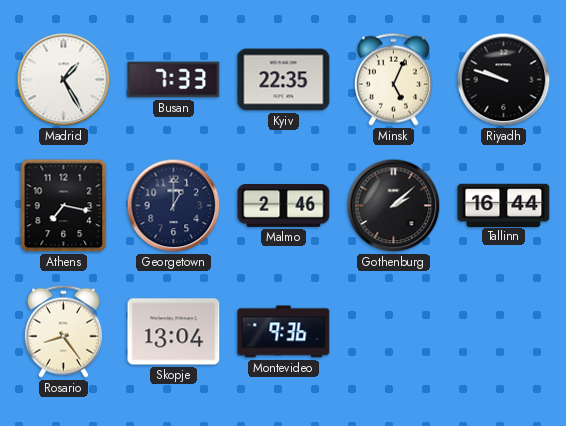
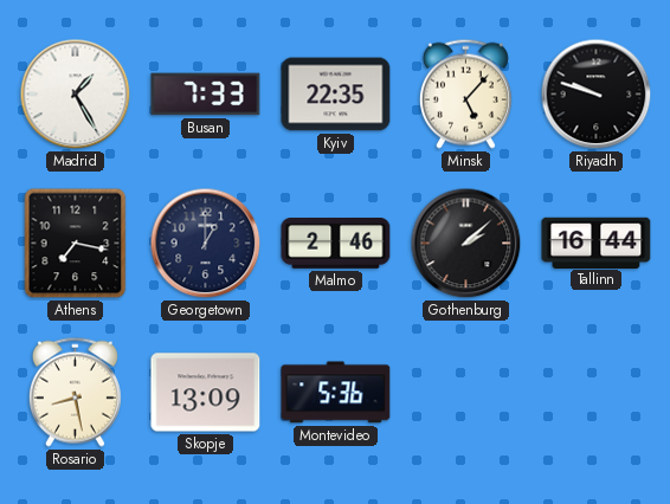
Minsk: 5:04 -> 5:07 (465, 93)
Rosario: 8:24 -> 8:28 (75, 392)
Skopje: 13:04 -> 13:09 (206, 393)
Montevideo: 9:36 -> 5:36 (336, 393)
